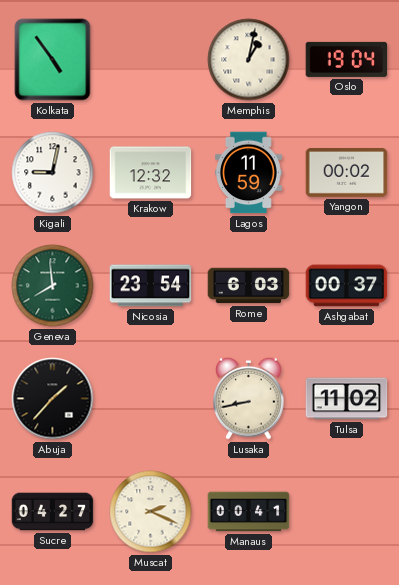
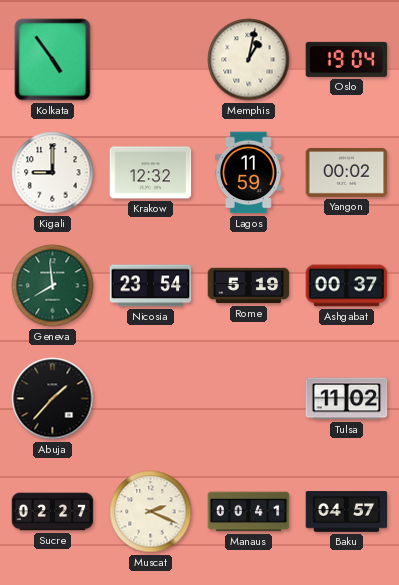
Kigali: 9:02 -> 9:00 (53, 173)
Rome: 6:03 -> 5:19 (249, 286)
Lusaka: 8:43 -> none (249, 398)
Sucre: 04:27 -> 02:27 (53, 512)
Baku: none -> 04:57 (347, 512)
